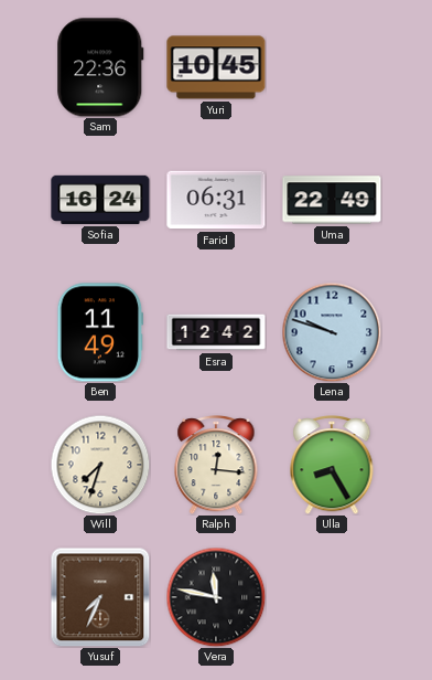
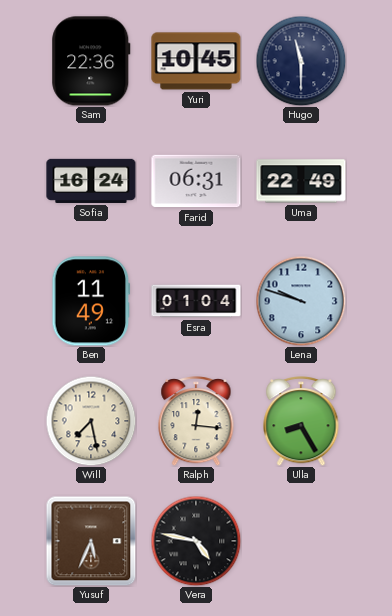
Hugo: none -> 11:30 (301, 61)
Esra: 12:42 -> 01:04 (196, 301)
Will: 7:33 -> 7:28 (91, 421)
Yusuf: 7:34 -> 5:34 (91, 541)
Vera: 11:47 -> 4:47 (196, 541)
